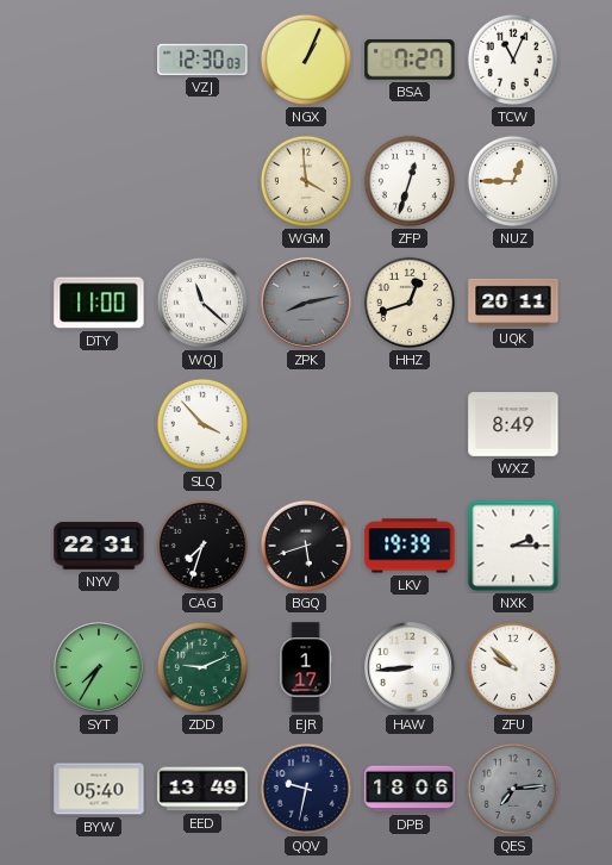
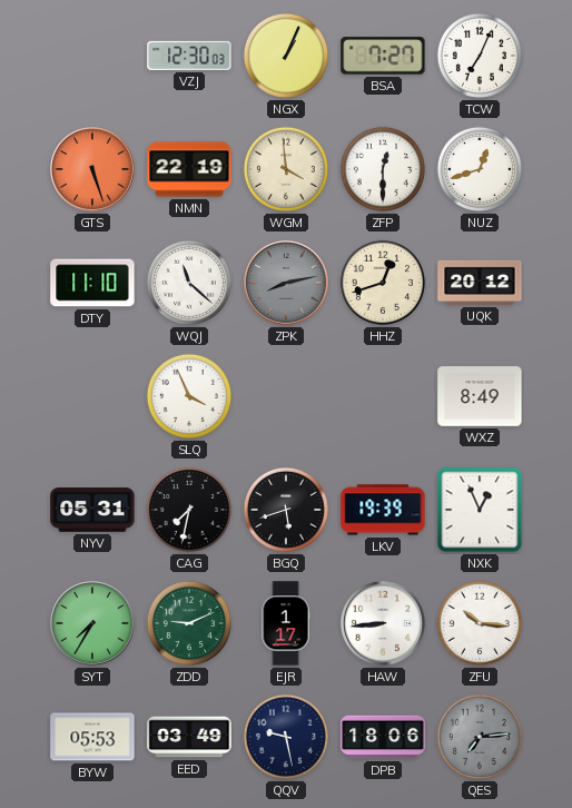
TCW: 11:04 -> 7:04 (480, 56)
GTS: none -> 5:27 (93, 170)
NMN: none -> 22:19 (189, 169)
ZFP: 12:33 -> 12:30 (383, 169)
NUZ: 12:45 -> 12:42 (480, 169)
DTY: 11:00 -> 11:10 (92, 283)
UQK: 20:11 -> 20:12 (480, 283)
SLQ: 3:53 -> 3:56 (189, 396)
NYV: 22:31 -> 05:31 (92, 510)
CAG: 7:33 -> 7:32 (189, 510)
NXK: 2:15 -> 12:56 (480, 510)
ZFU: 9:52 -> 10:16 (480, 623)
BYW: 05:40 -> 05:53 (92, 737)
EED: 13:49 -> 03:49 (189, 737)
QQV: 9:32 -> 9:28 (286, 737)
